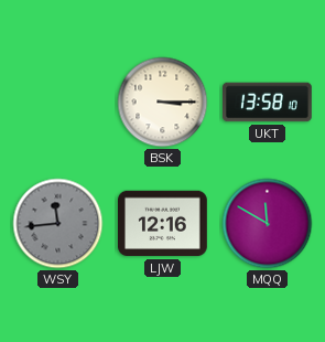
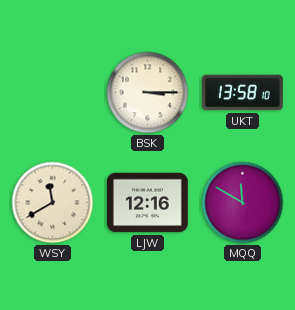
WSY: 11:44 -> 11:40 (53, 203)
WSY dial: grey -> cream (53, 203)
